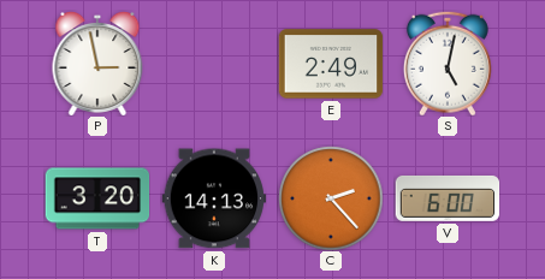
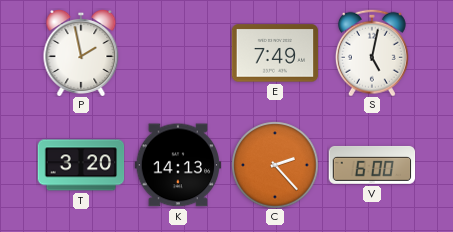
P: 2:58 -> 1:58 (81, 53)
E: 2:49 -> 7:49 (275, 53)
